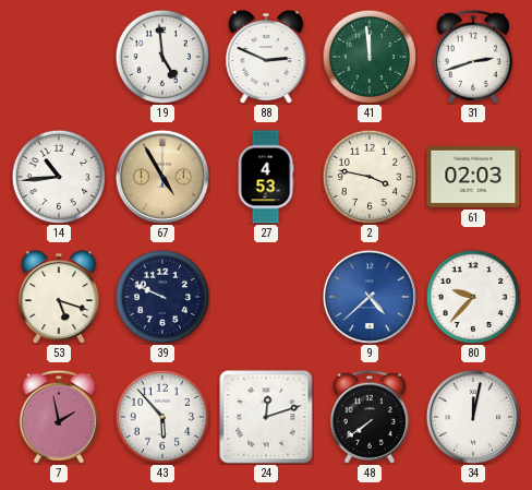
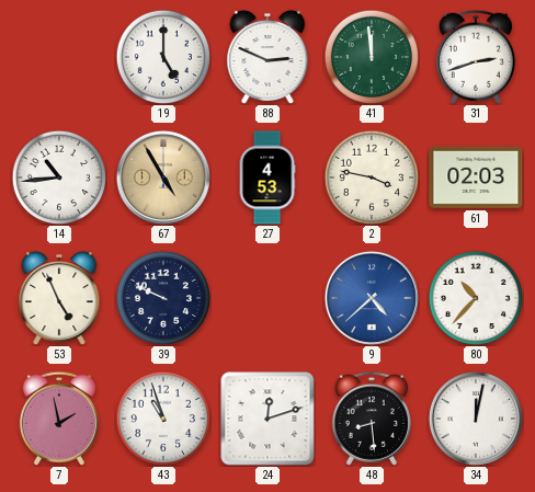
19: 4:59 -> 5:00 (162, 56)
53: 5:18 -> 4:56 (59, 298)
80: 9:37 -> 10:37 (475, 297)
43: 5:53 -> 10:57 (162, 417)
48: 7:39 -> 8:29 (372, 419)
